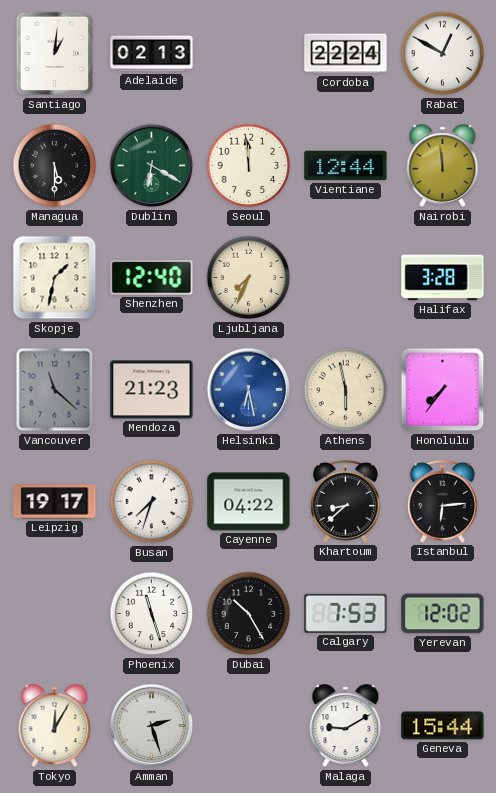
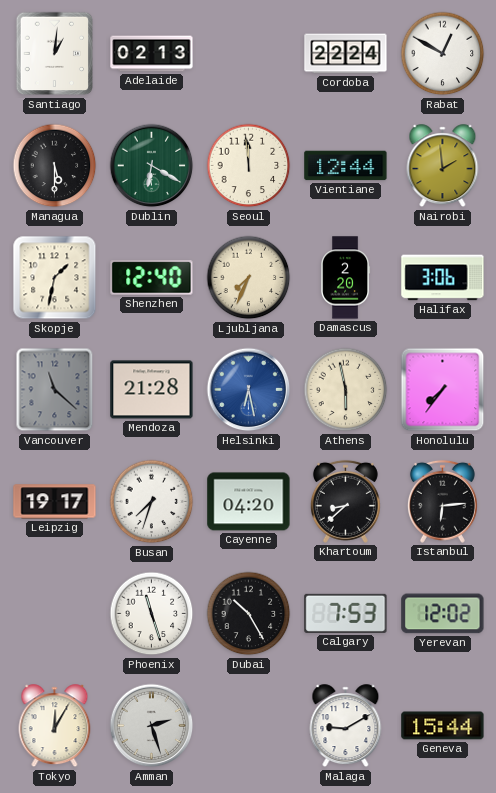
Nairobi: 11:59 -> 1:59 (443, 166)
Damascus: none -> 2:20 (346, 278)
Halifax: 3:28 -> 3:06 (443, 278)
Mendoza: 21:23 -> 21:28 (152, 390)
Cayenne: 04:22 -> 04:20 (249, 502)
